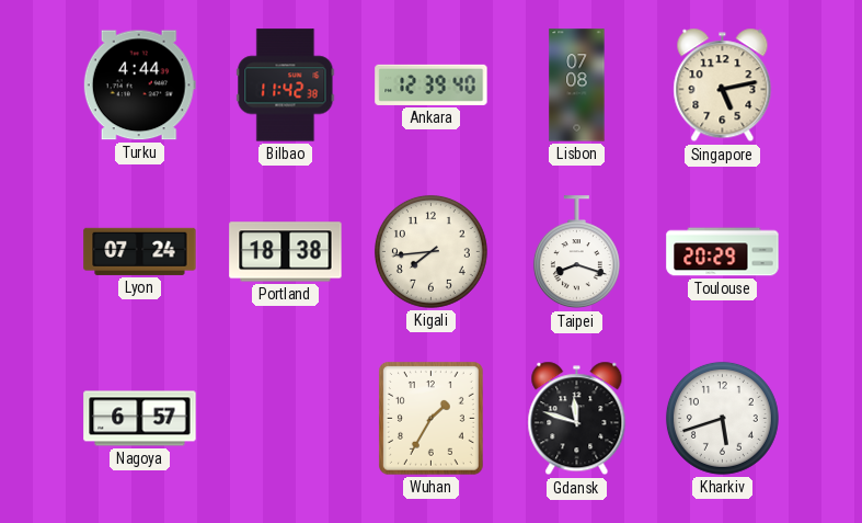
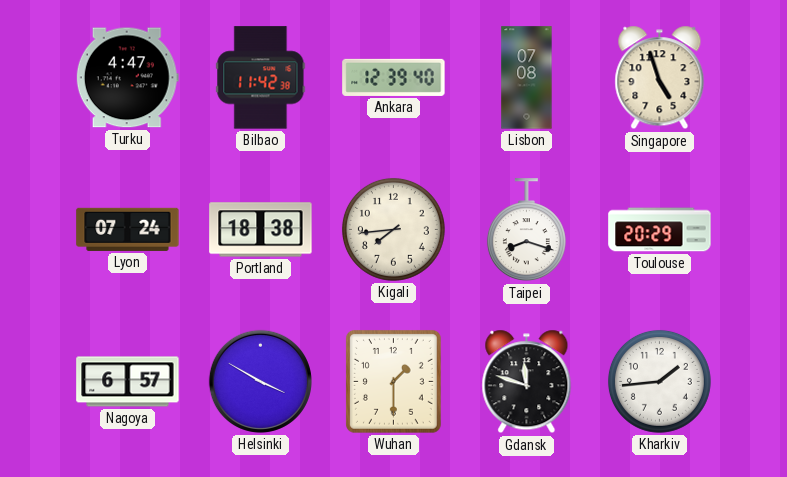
Turku: 4:44 -> 4:47 (127, 78)
Singapore: 5:13 -> 4:57 (660, 78)
Helsinki: none -> 3:50 (260, 381)
Wuhan: 1:35 -> 1:30 (393, 381)
Kharkiv: 5:42 -> 1:44 (659, 381)
